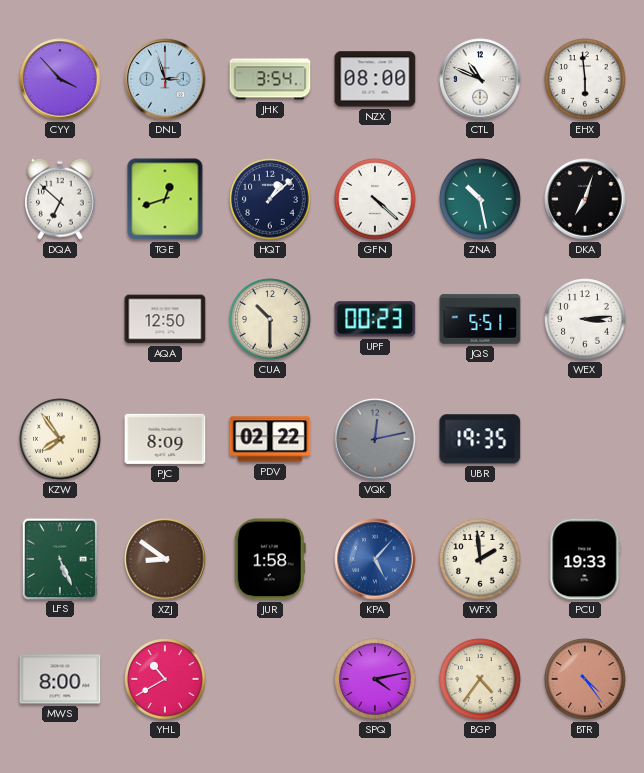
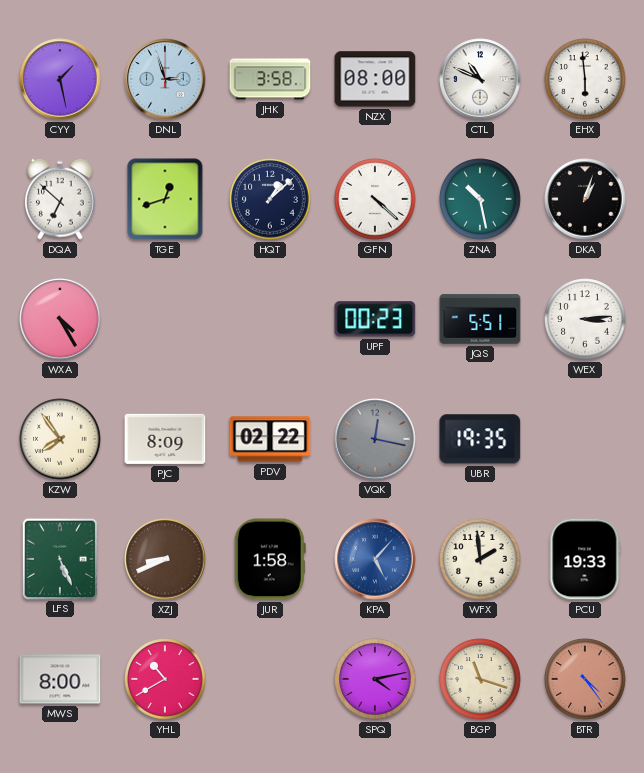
CYY: 3:53 -> 1:28 (60, 79)
JHK: 3:54 -> 3:58 (270, 79)
DKA: 7:03 -> 1:03 (585, 199)
WXA: none -> 4:25 (60, 319)
AQA: 12:50 -> none (165, 319)
CUA: 10:30 -> none (270, 319)
VQK: 12:13 -> 12:17 (375, 439)
XZJ: 8:51 -> 8:41 (165, 559)
BGP: 4:36 -> 11:18 (480, 679)
